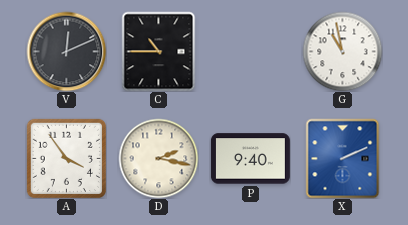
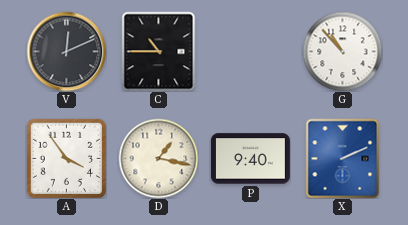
G: 10:58 -> 10:53 (342, 51)
D: 2:17 -> 1:17 (158, 158)
